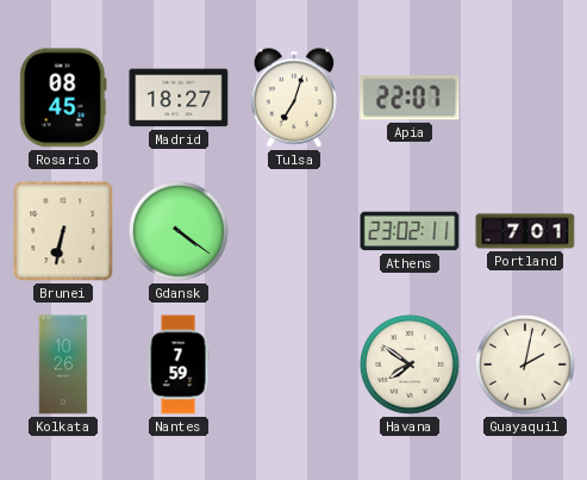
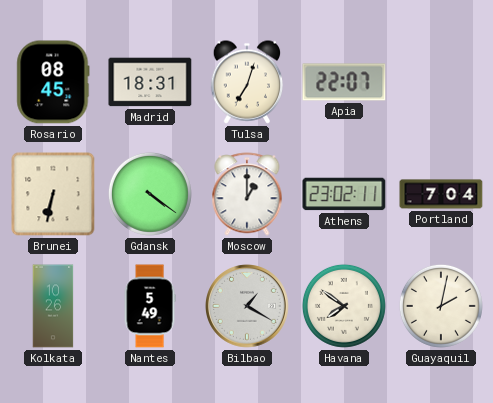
Madrid: 18:27 -> 18:31 (150, 82)
Moscow: none -> 1:00 (247, 194)
Portland: 7:01 -> 7:04 (441, 194)
Nantes: 7:59 -> 5:49 (150, 306)
Bilbao: none -> 1:20 (248, 307)
